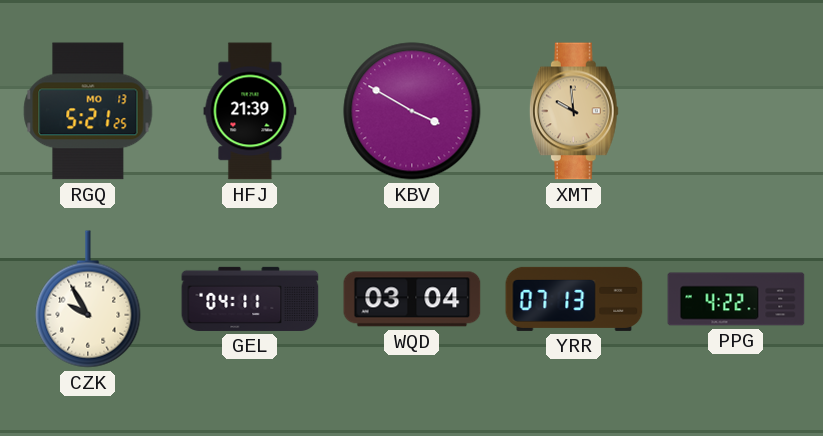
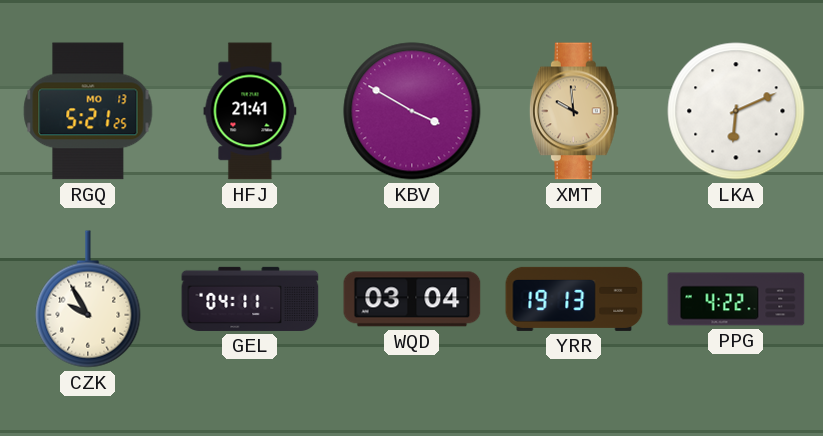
HFJ: 21:39 -> 21:41 (250, 111)
LKA: none -> 6:11 (736, 111)
YRR: 07:13 -> 19:13 (574, 299)
